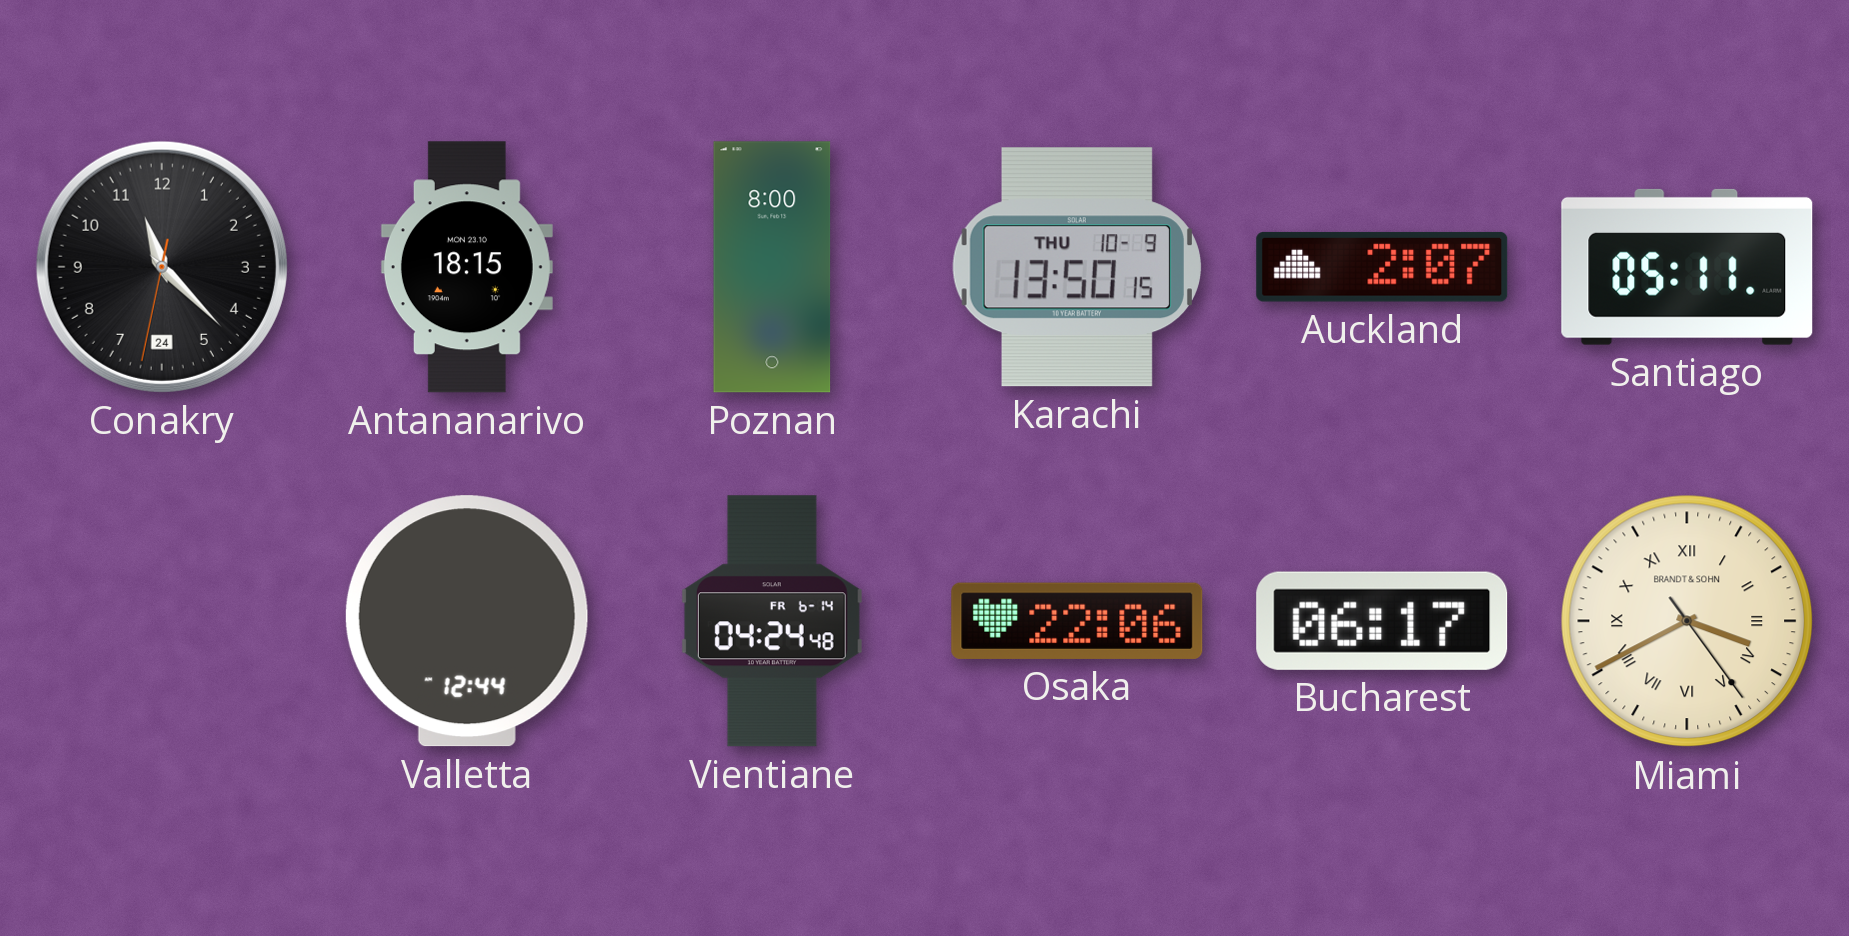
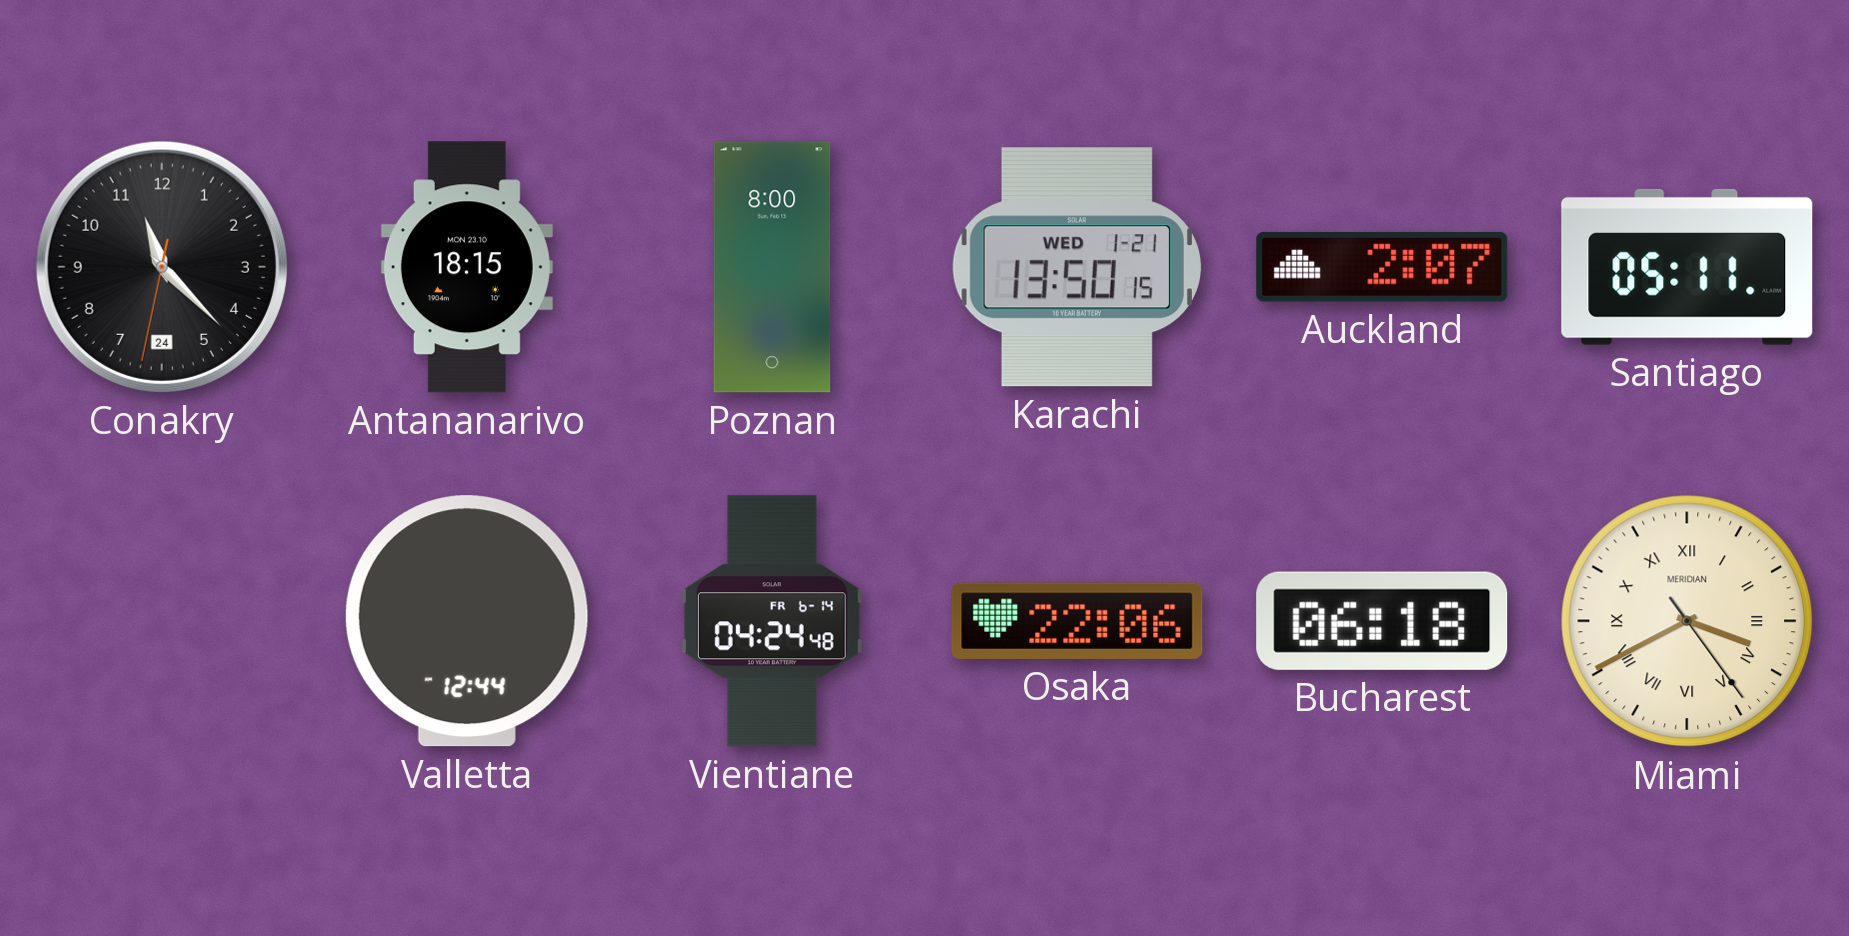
Karachi date: THU 10-9 -> WED 1-21 (1077, 267)
Bucharest: 06:17 -> 06:18 (1382, 621)
Miami brand: BRANDT & SOHN -> MERIDIAN (1687, 621)
